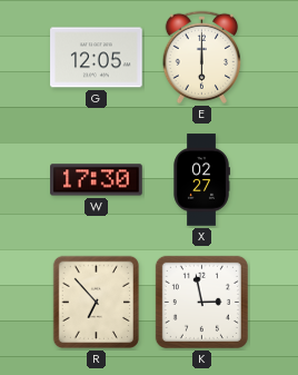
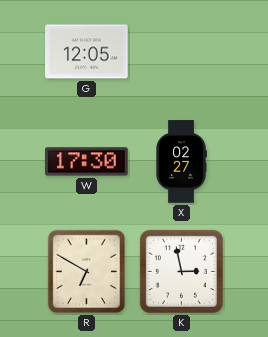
E: 6:00 -> none (201, 57)
R: 6:53 -> 6:50 (87, 272)
